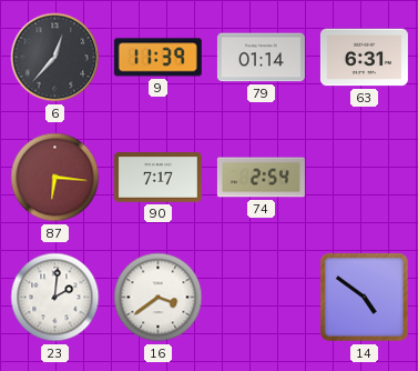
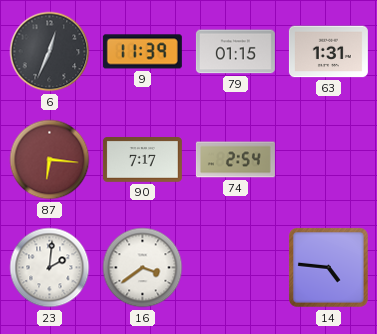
6: 12:37 -> 12:34 (50, 52)
79: 01:14 -> 01:15 (235, 52)
63: 6:31 -> 1:31 (328, 52)
14: 4:51 -> 4:46 (329, 268)
